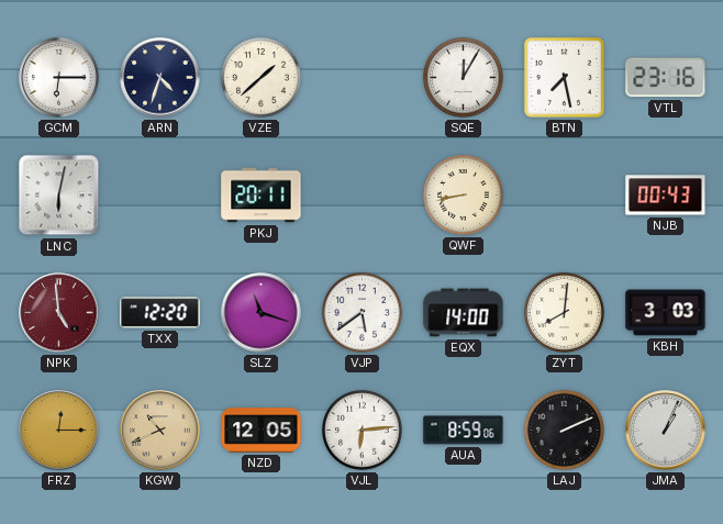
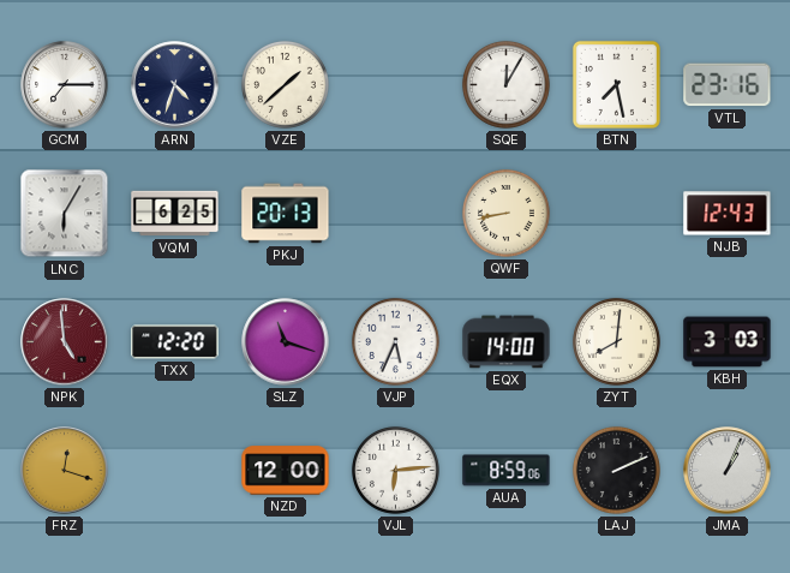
GCM: 6:15 -> 7:15 (65, 85)
LNC: 6:02 -> 6:05 (65, 214)
VQM: none -> 6:25 (175, 214)
PKJ: 20:11 -> 20:13 (286, 214)
NJB: 00:43 -> 12:43 (728, 214)
VJP: 5:39 -> 5:34 (395, 341)
FRZ: 12:15 -> 12:18 (65, 471)
KGW: 10:41 -> none (160, 431)
NZD: 12:05 -> 12:00 (286, 471)
